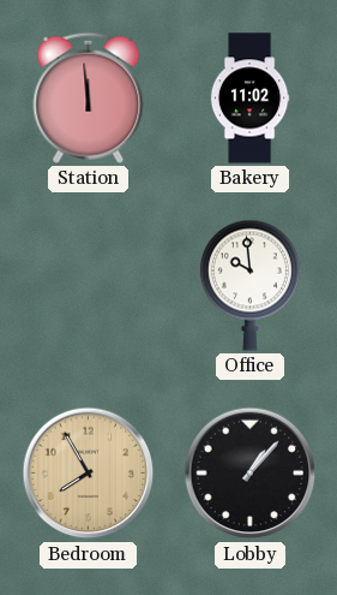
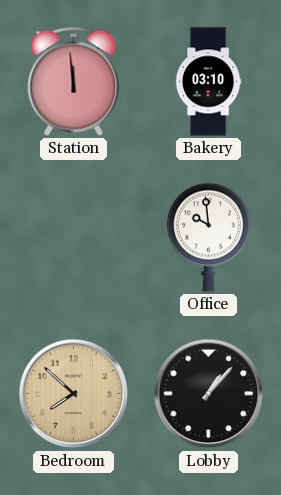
Bakery: 11:02 -> 03:10 (208, 82)
Bedroom: 7:55 -> 7:52 (74, 394)
